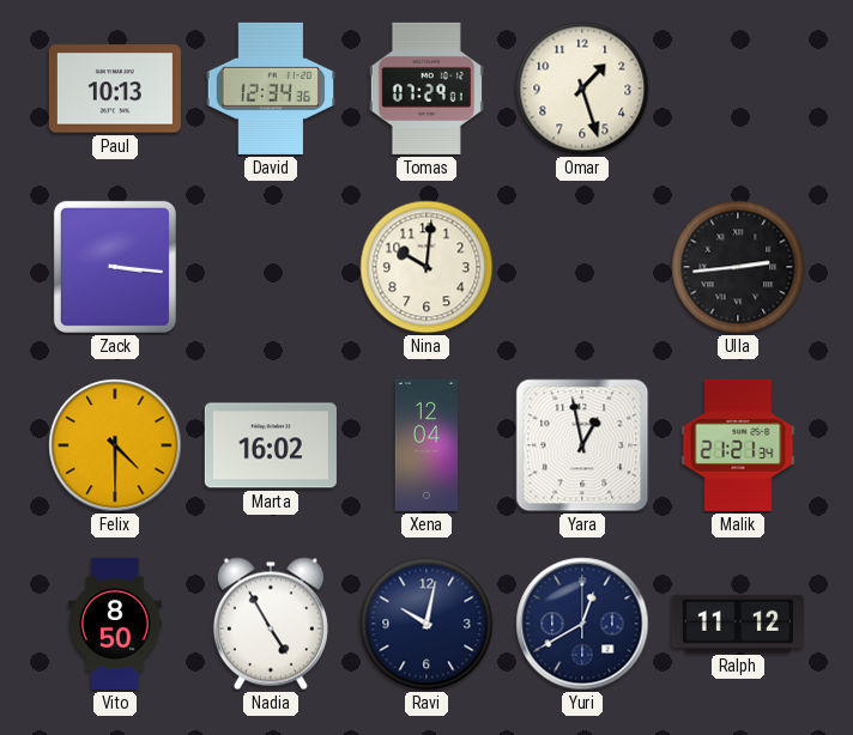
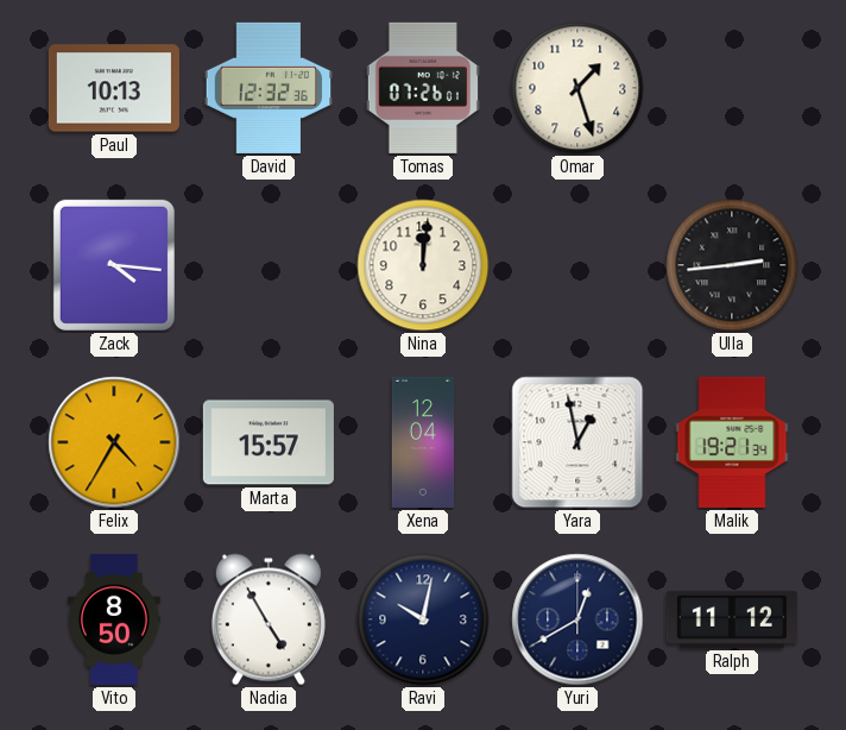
David: 12:34 -> 12:32 (269, 88)
Tomas: 07:29 -> 07:26 (423, 88)
Zack: 3:16 -> 4:16 (114, 265)
Nina: 10:01 -> 12:01 (423, 265)
Felix: 4:30 -> 4:35 (114, 442)
Marta: 16:02 -> 15:57 (269, 442)
Malik: 21:21 -> 19:21 (732, 442)
